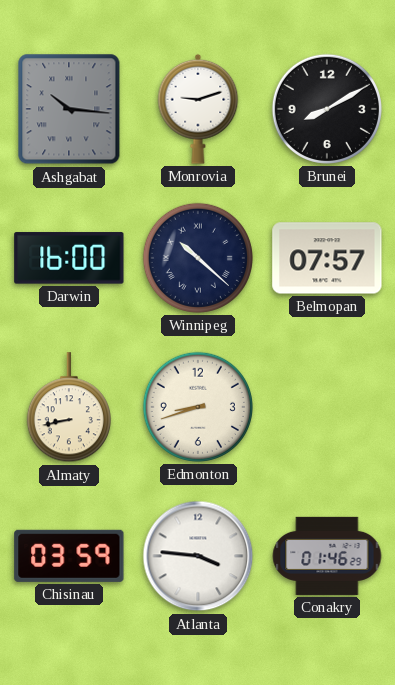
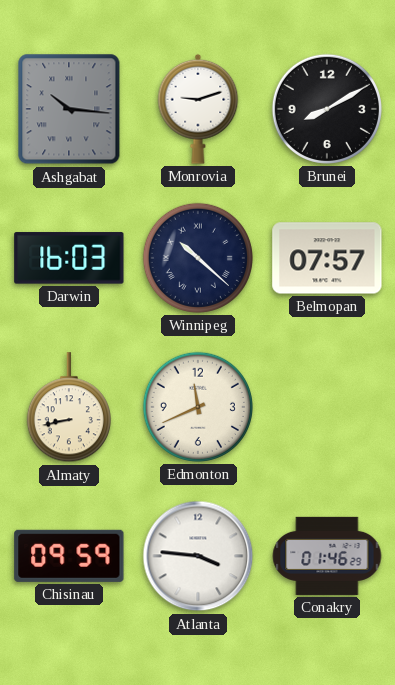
Darwin: 16:00 -> 16:03 (69, 258)
Edmonton: 8:42 -> 11:41 (198, 407)
Chisinau: 03:59 -> 09:59 (69, 556)
